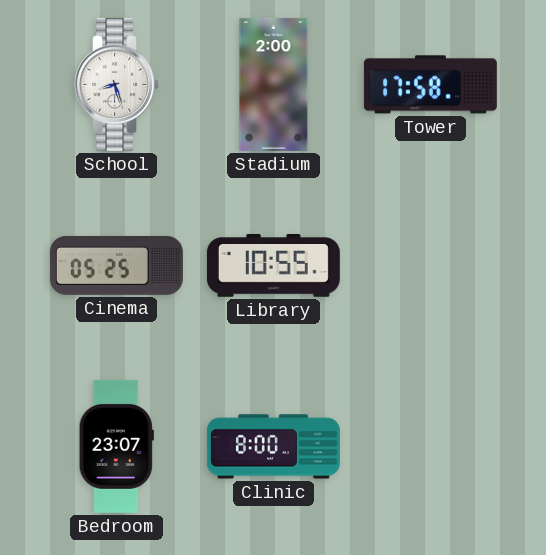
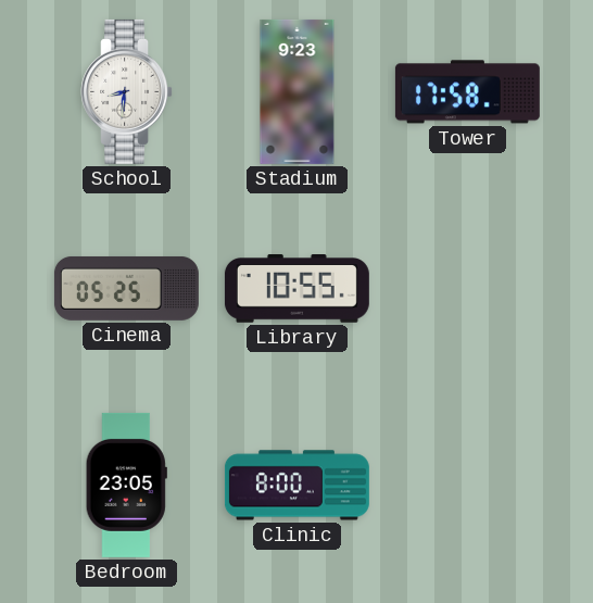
School: 8:27 -> 8:31 (127, 91)
Stadium: 2:00 -> 9:23 (298, 91)
Bedroom: 23:07 -> 23:05 (126, 485)
